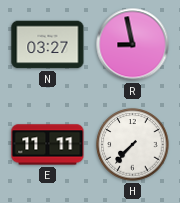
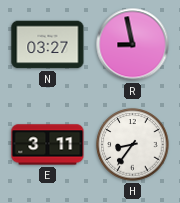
E: 11:11 -> 3:11 (48, 145)
H: 7:37 -> 8:36 (133, 145)
